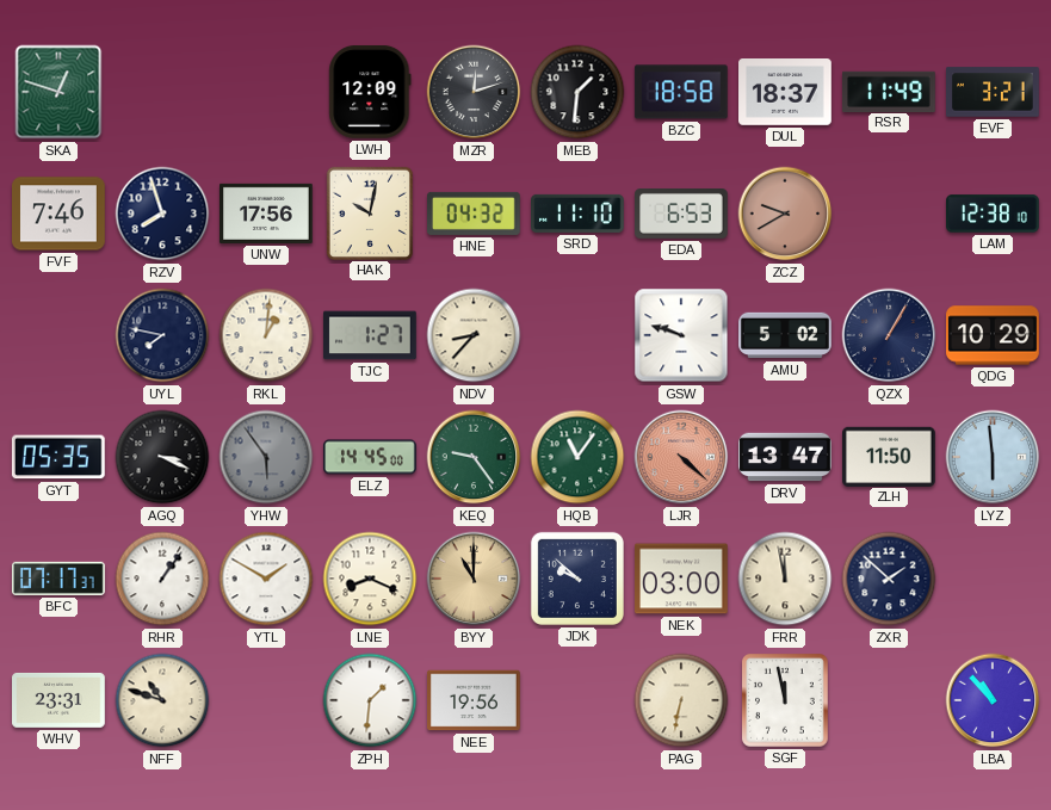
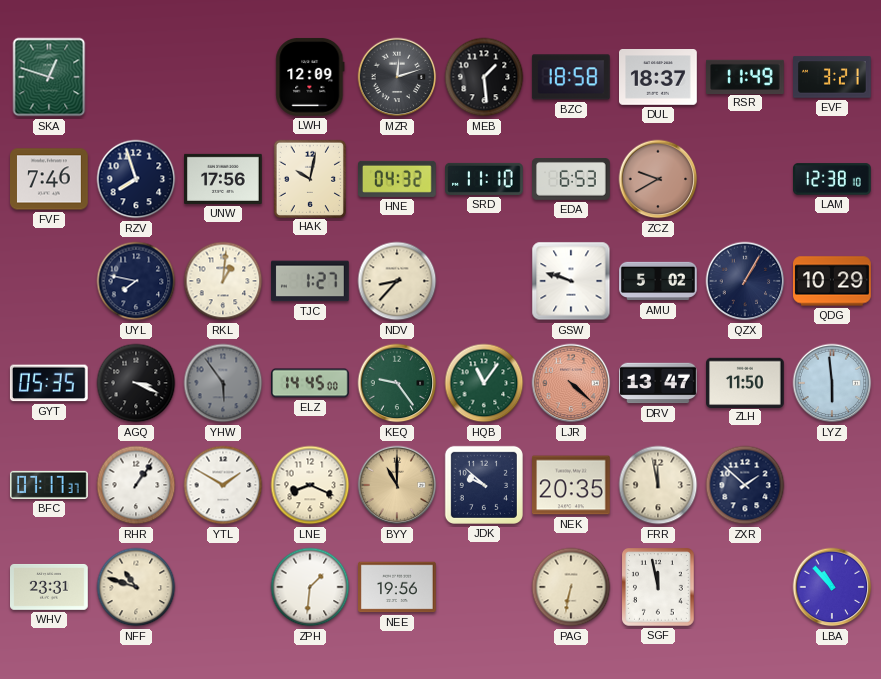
MEB: 1:31 -> 1:29 (484, 77)
NEK: 03:00 -> 20:35 (572, 485)
